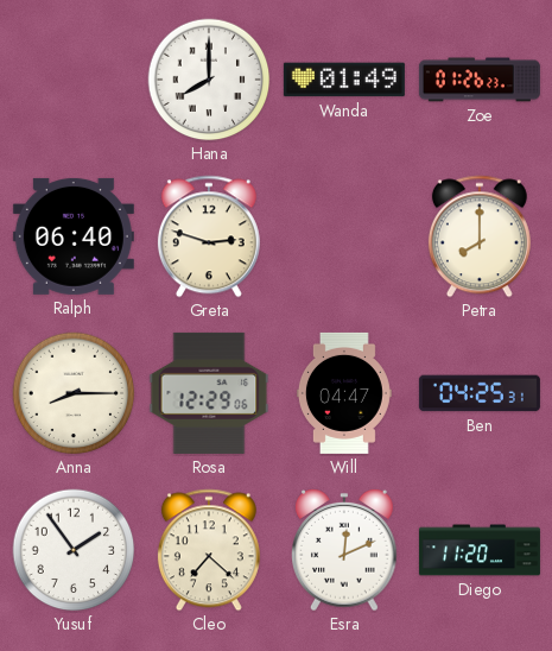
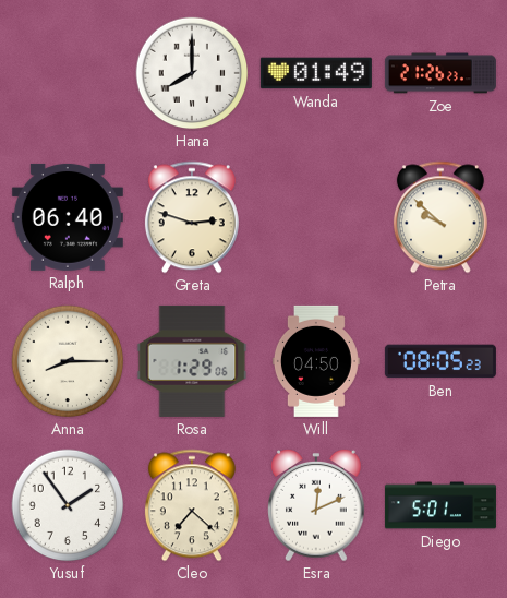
Zoe: 01:26 -> 21:26 (440, 73)
Petra: 8:00 -> 9:52 (440, 217)
Rosa: 12:29 -> 1:29 (192, 361)
Will: 04:47 -> 04:50 (316, 361)
Ben: 04:25 -> 08:05 (440, 361)
Diego: 11:20 -> 5:01 (440, 505)
